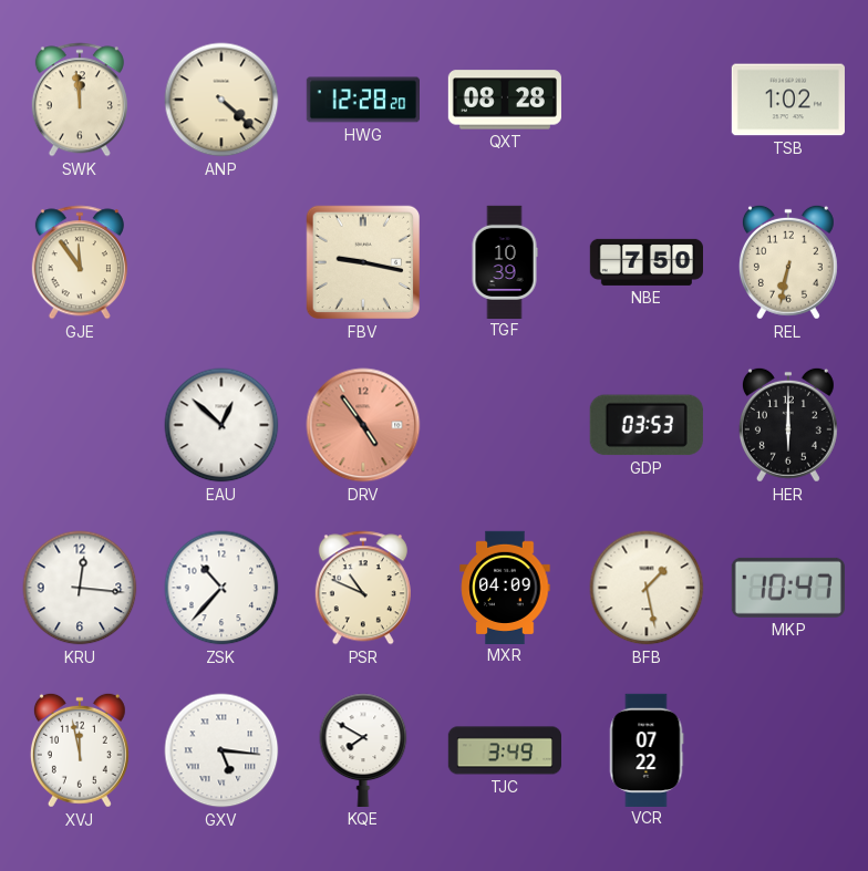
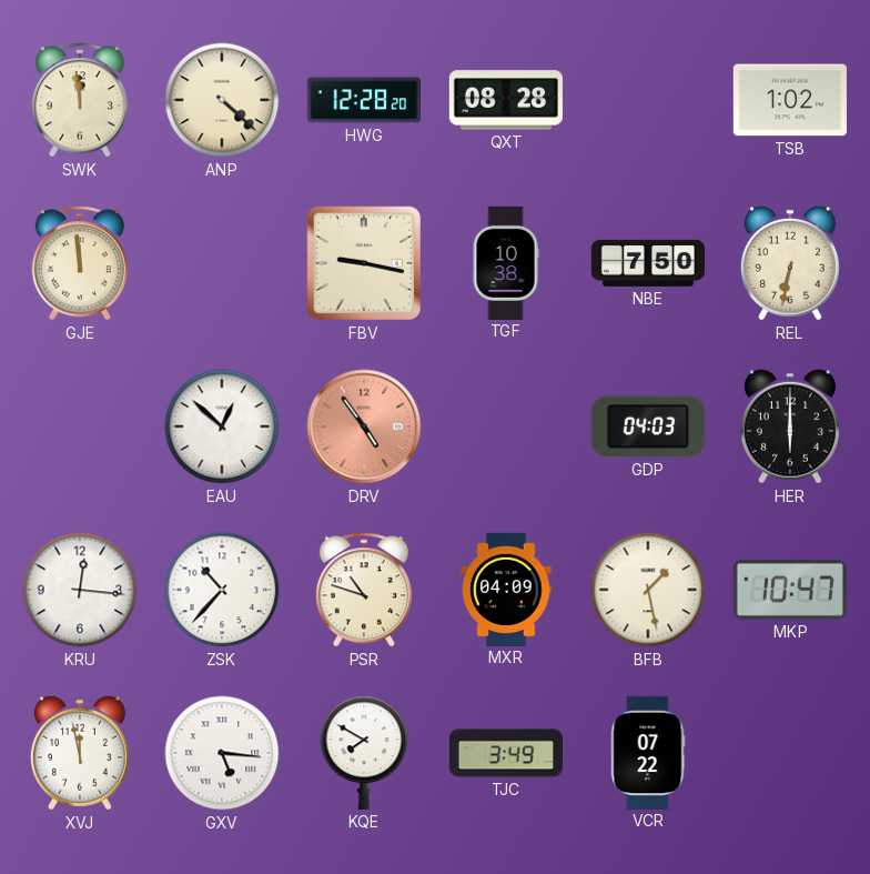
GJE: 11:54 -> 11:59 (80, 263)
TGF: 10:39 -> 10:38 (506, 262)
GDP: 03:53 -> 04:03 (648, 426)
PSR: 10:49 -> 10:48 (364, 590)
